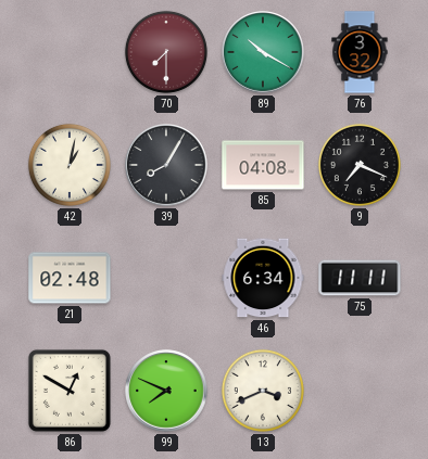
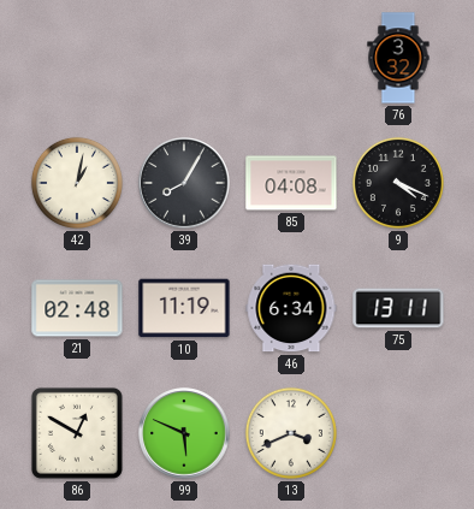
70: 7:30 -> none (166, 52)
89: 10:20 -> none (263, 52)
9: 7:19 -> 4:19 (398, 183)
10: none -> 11:19 (184, 308)
75: 11:11 -> 13:11 (398, 308)
99: 7:49 -> 5:49 (184, 433)
